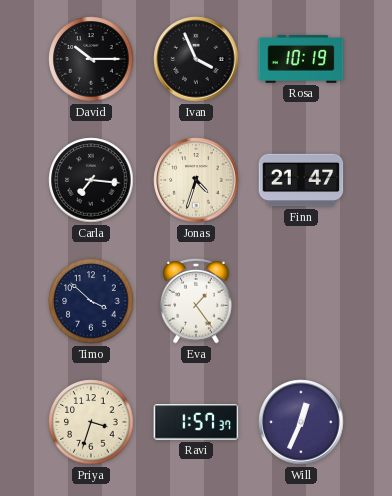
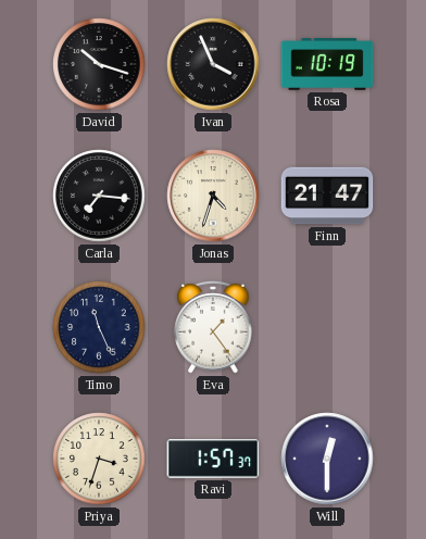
David: 10:15 -> 10:18 (99, 64)
Timo: 3:52 -> 11:26 (99, 327)
Will: 12:34 -> 12:30 (327, 459)
